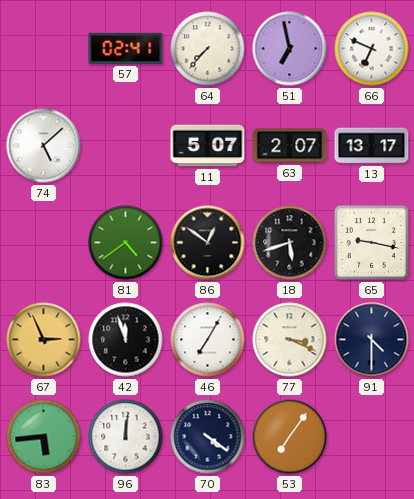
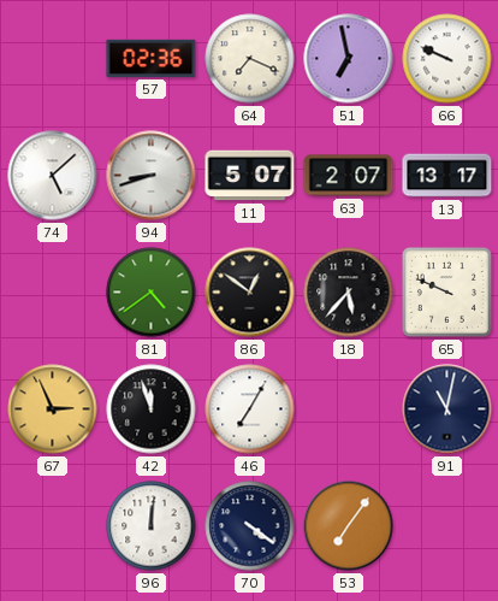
57: 02:41 -> 02:36 (152, 58)
64: 7:37 -> 7:19 (250, 59)
66: 6:49 -> 9:49 (447, 59)
94: none -> 8:42 (152, 176)
18: 5:42 -> 5:37 (349, 293)
65: 9:17 -> 9:49 (446, 291)
77: 3:19 -> none (290, 340)
91: 4:30 -> 11:02 (447, 409)
83: 5:44 -> none (44, 437)
